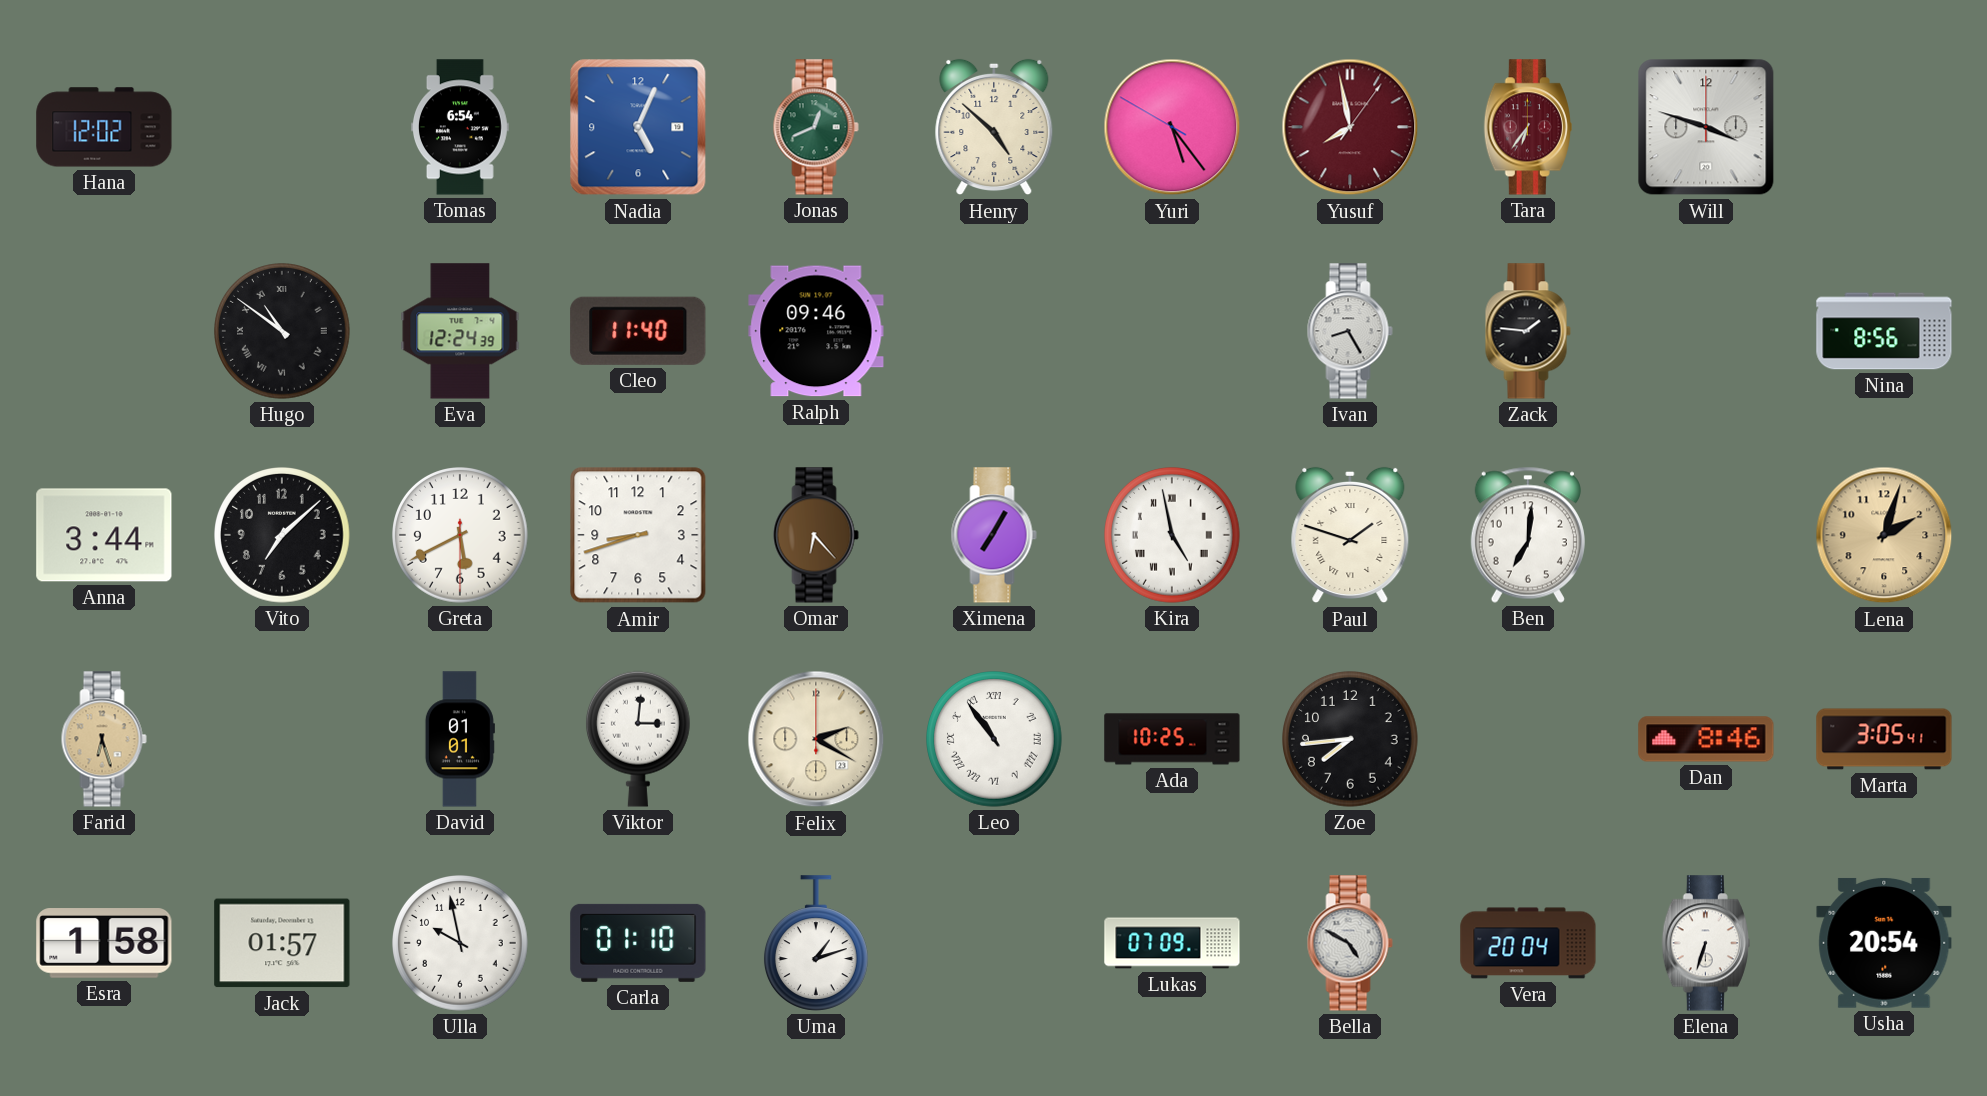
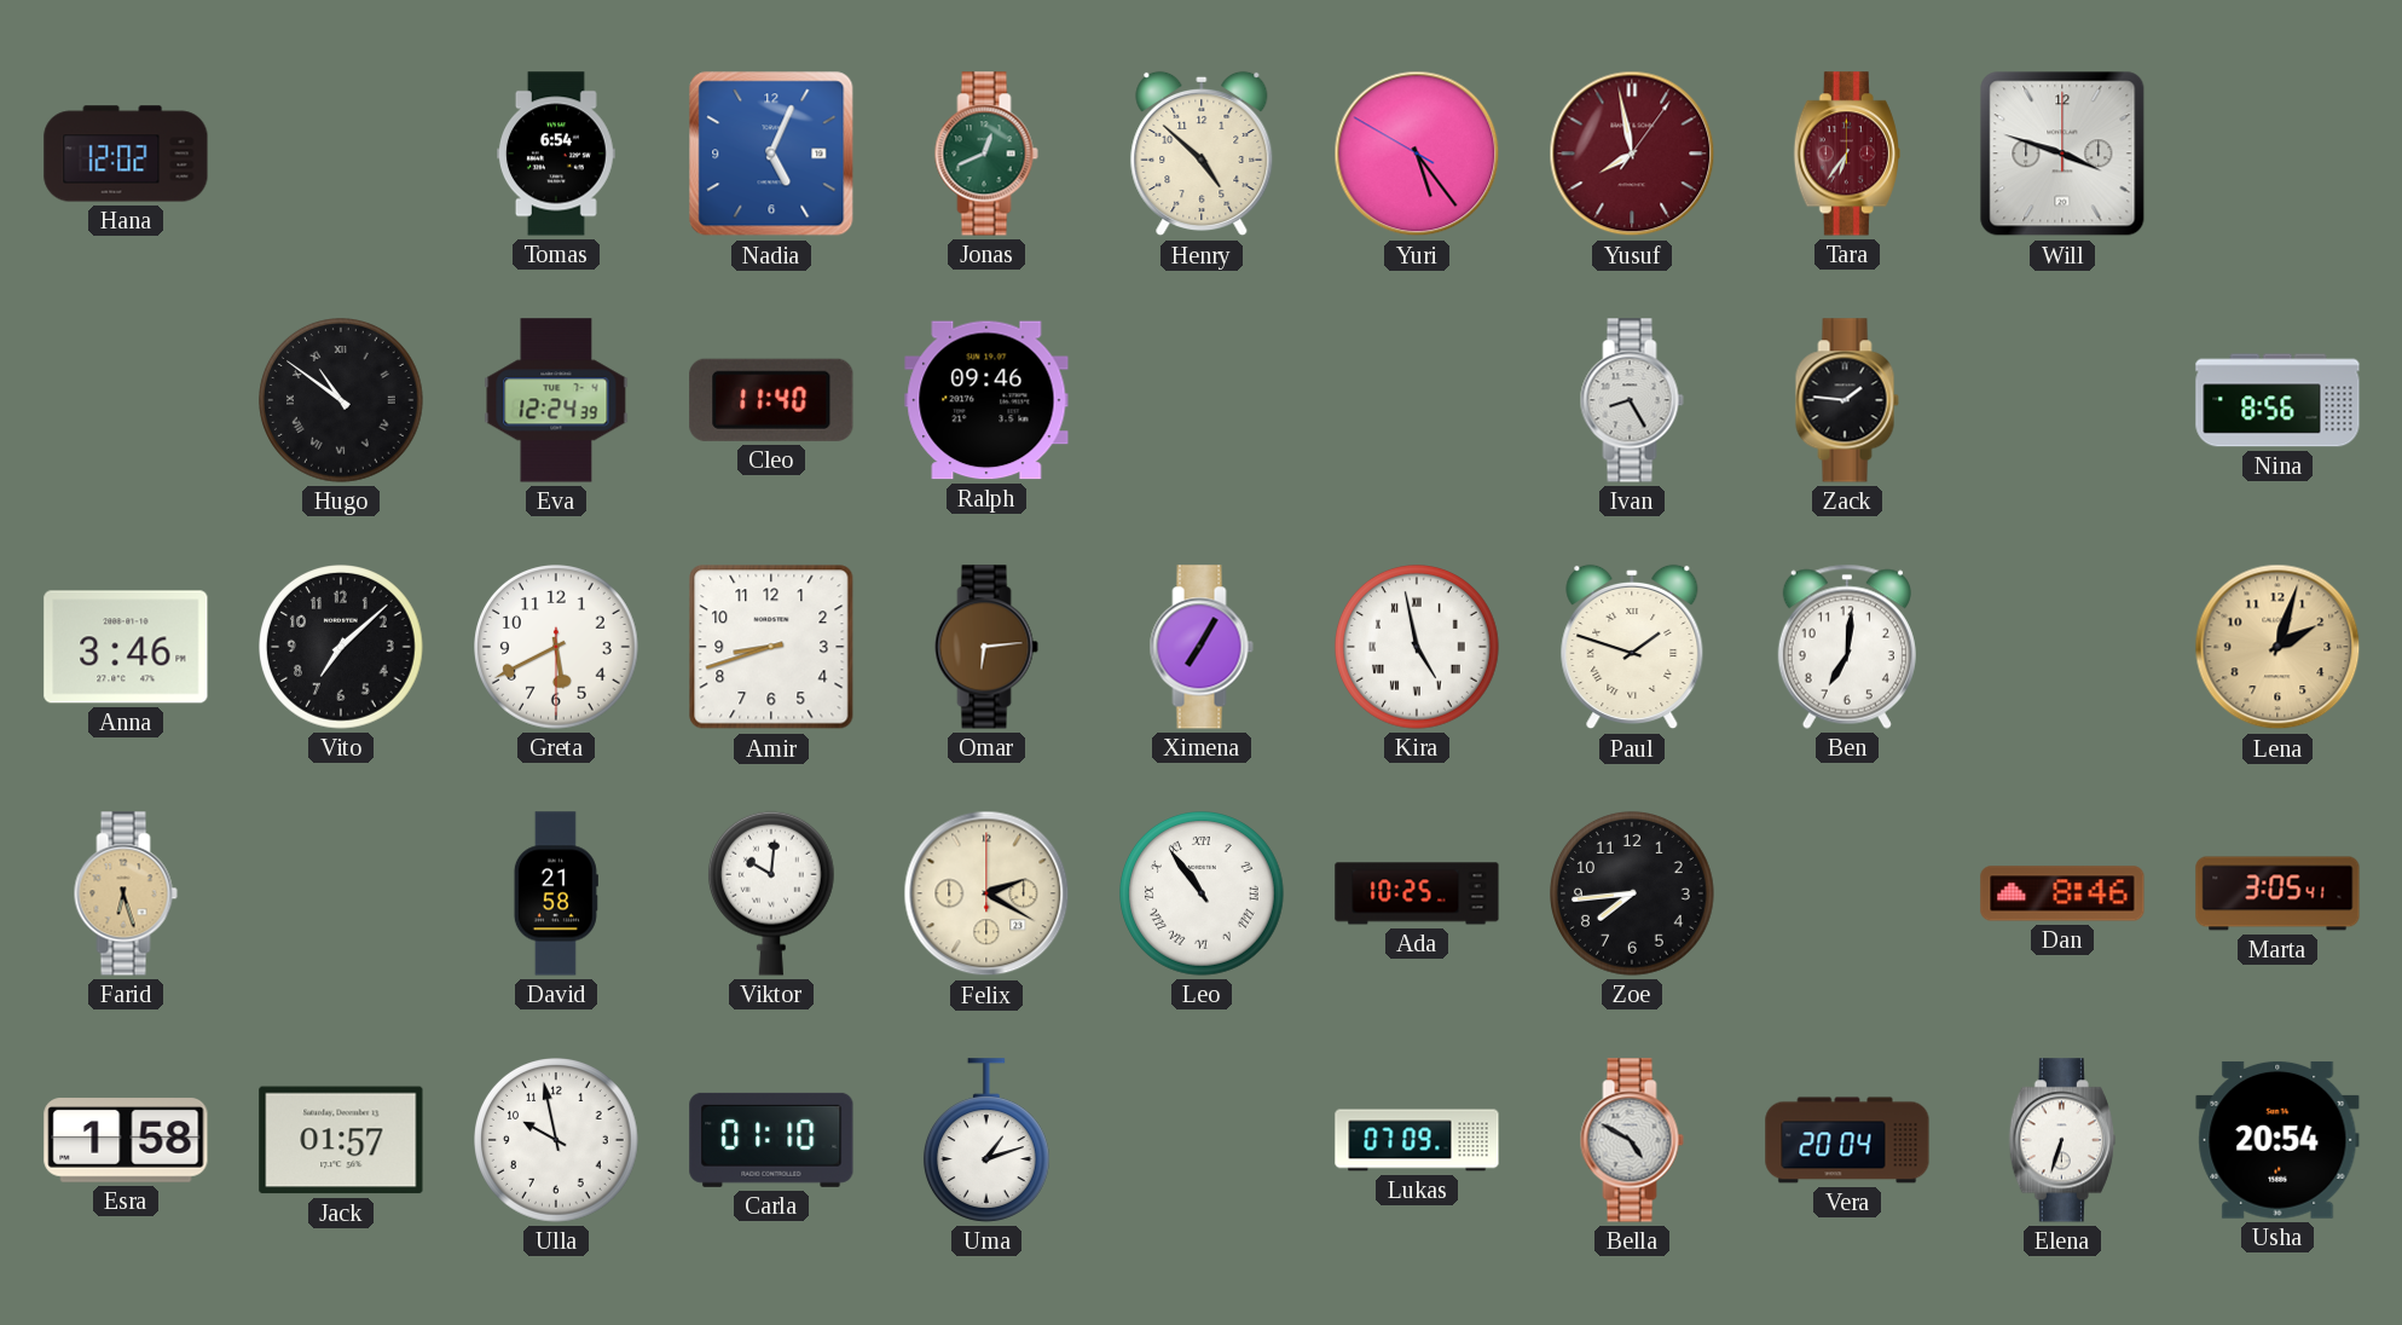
Anna: 3:44 -> 3:46 (126, 647)
Omar: 6:23 -> 6:14 (986, 647)
David: 01:01 -> 21:58 (556, 893)
Viktor: 3:01 -> 10:01 (771, 893)
